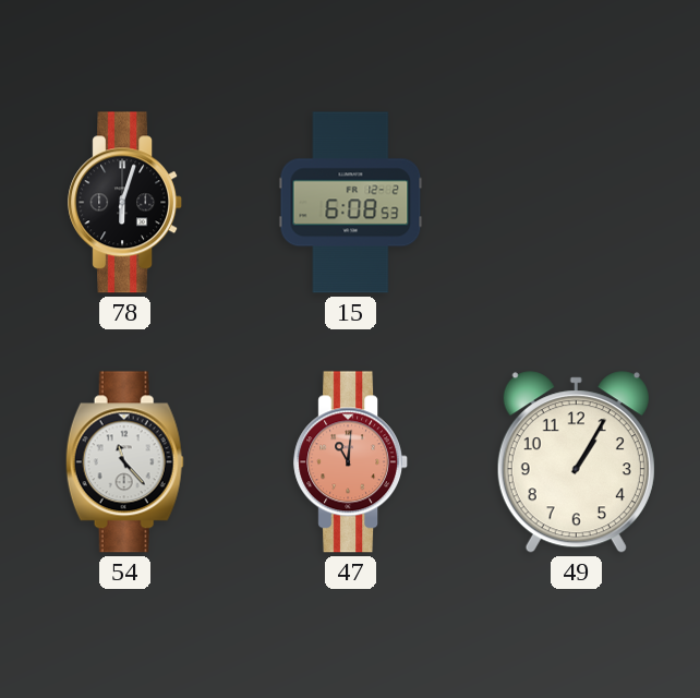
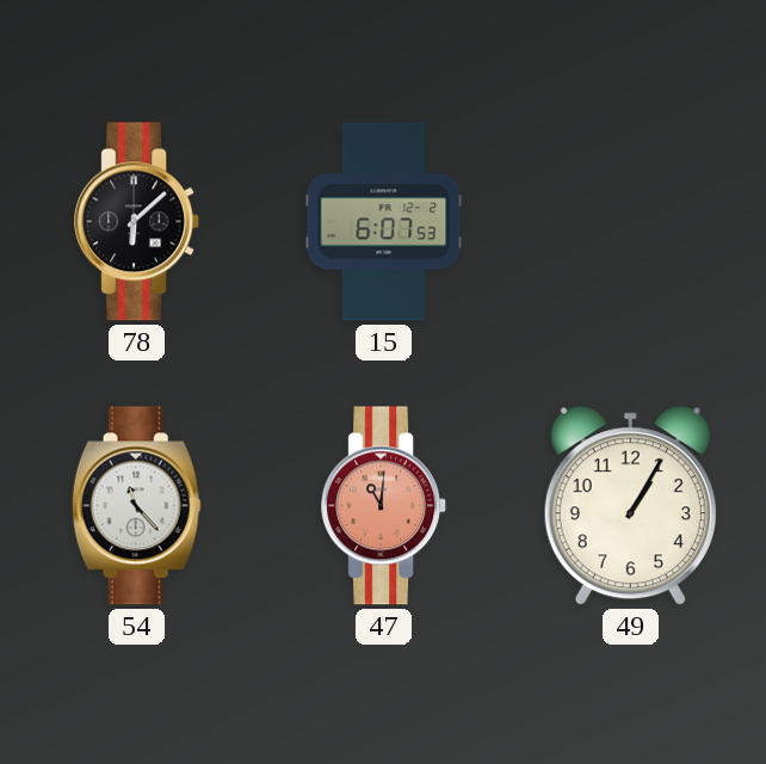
78: 6:03 -> 6:08 (137, 222)
15: 6:08 -> 6:07 (384, 222)
